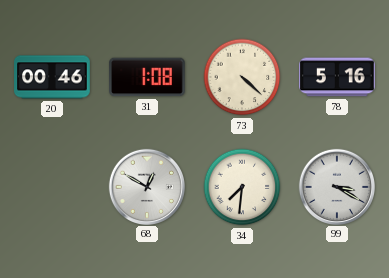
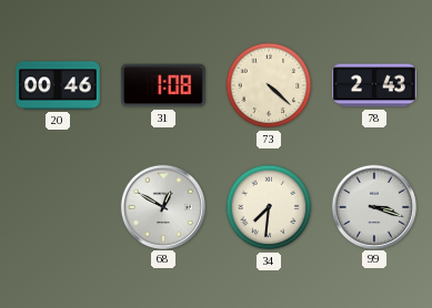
78: 5:16 -> 2:43 (374, 85)
99: 3:20 -> 3:18 (373, 206)
